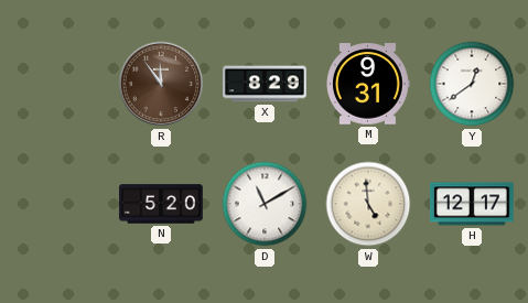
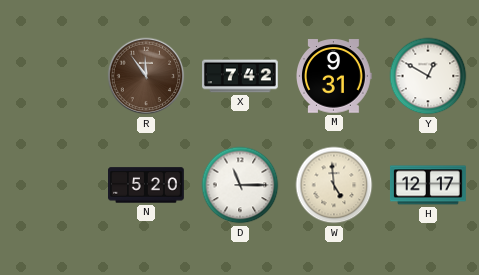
X: 8:29 -> 7:42 (241, 76)
Y: 12:39 -> 12:50 (428, 76)
D: 11:10 -> 11:15 (240, 185)
